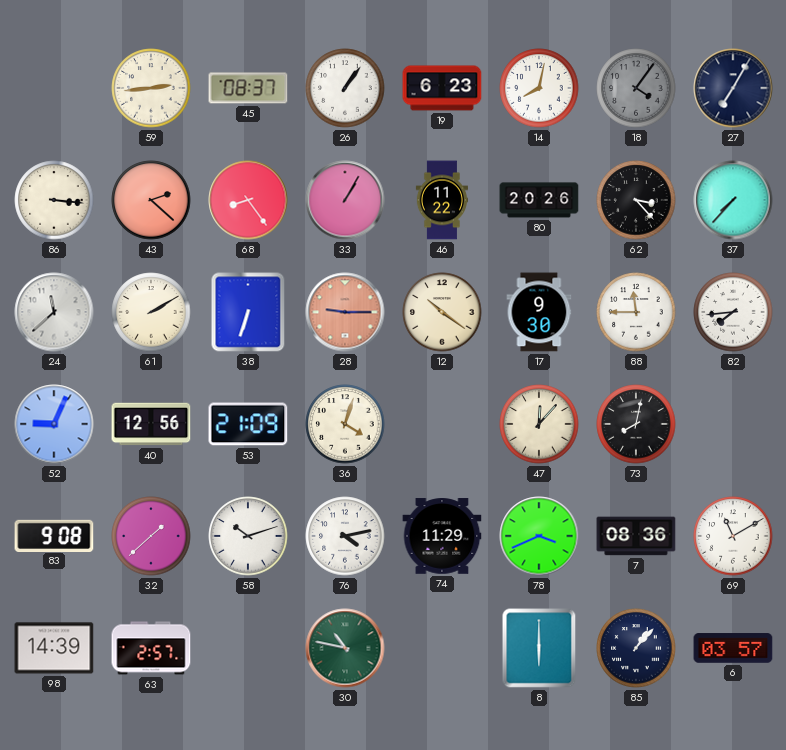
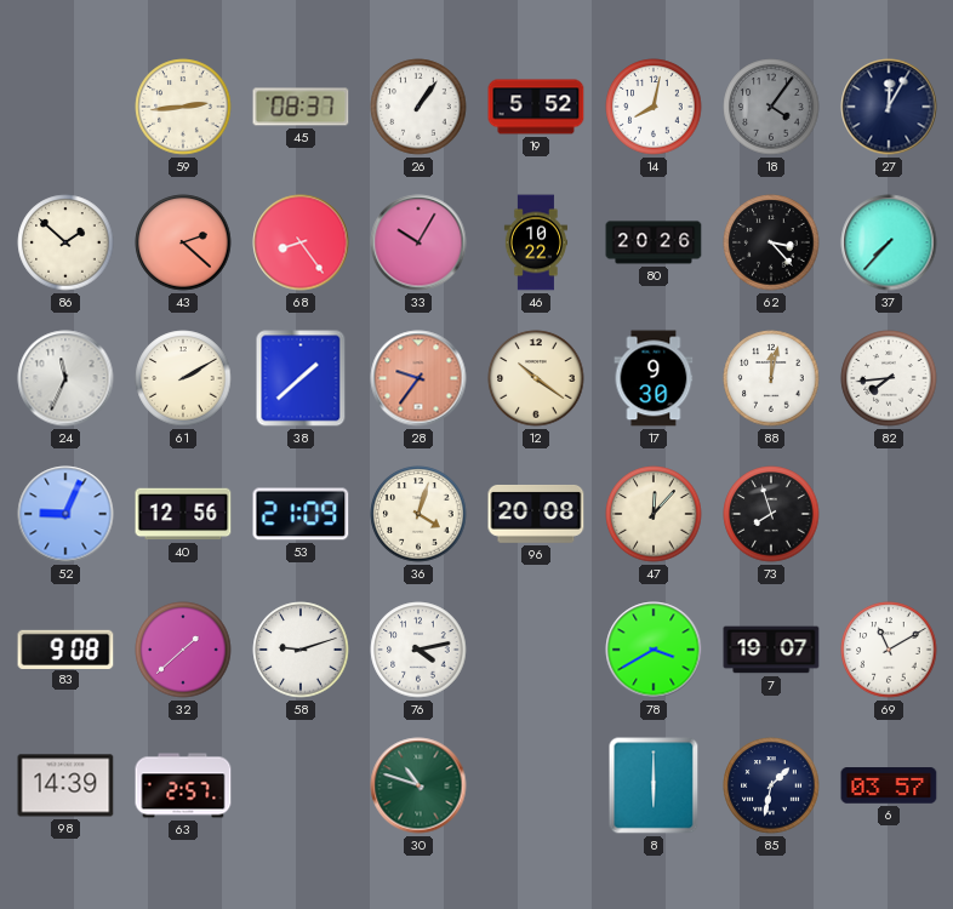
19: 6:23 -> 5:52 (536, 107)
27: 7:05 -> 12:05 (889, 107)
86: 3:16 -> 1:52 (65, 242)
33: 1:05 -> 10:05 (418, 242)
46: 11:22 -> 10:22 (535, 242)
24: 11:38 -> 11:34 (65, 378)
38: 6:33 -> 1:38 (301, 378)
28: 9:15 -> 9:36 (418, 378)
88: 11:45 -> 12:02 (771, 378)
96: none -> 20:08 (536, 514)
73: 8:02 -> 7:57 (771, 514)
58: 10:12 -> 9:12 (301, 650)
74: 11:29 -> none (442, 536)
78: 3:41 -> 3:40 (654, 650)
7: 08:36 -> 19:07 (771, 650)
30: 10:47 -> 10:48 (418, 785)
85: 1:07 -> 1:32 (771, 785)
